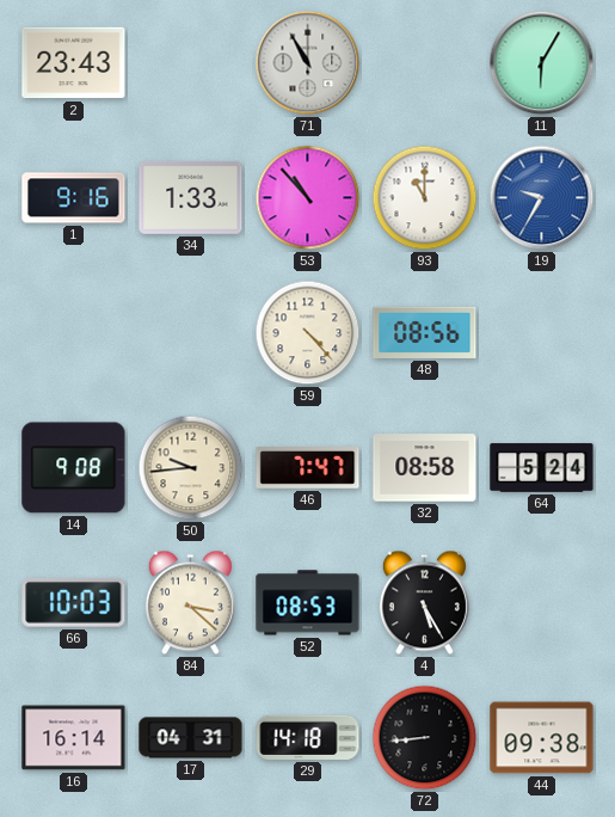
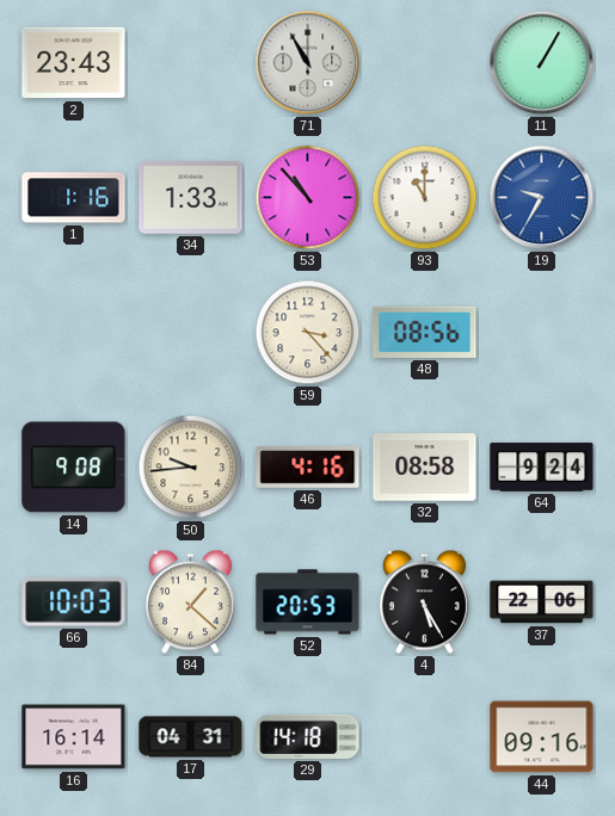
11: 6:05 -> 1:05 (542, 63)
1: 9:16 -> 1:16 (74, 198)
59: 4:23 -> 3:23 (308, 333)
46: 7:47 -> 4:16 (308, 468)
64: 5:24 -> 9:24 (542, 468)
84: 3:22 -> 1:22 (190, 602)
52: 08:53 -> 20:53 (308, 602)
37: none -> 22:06 (542, 602)
72: 8:44 -> none (425, 738)
44: 09:38 -> 09:16 (542, 737)
